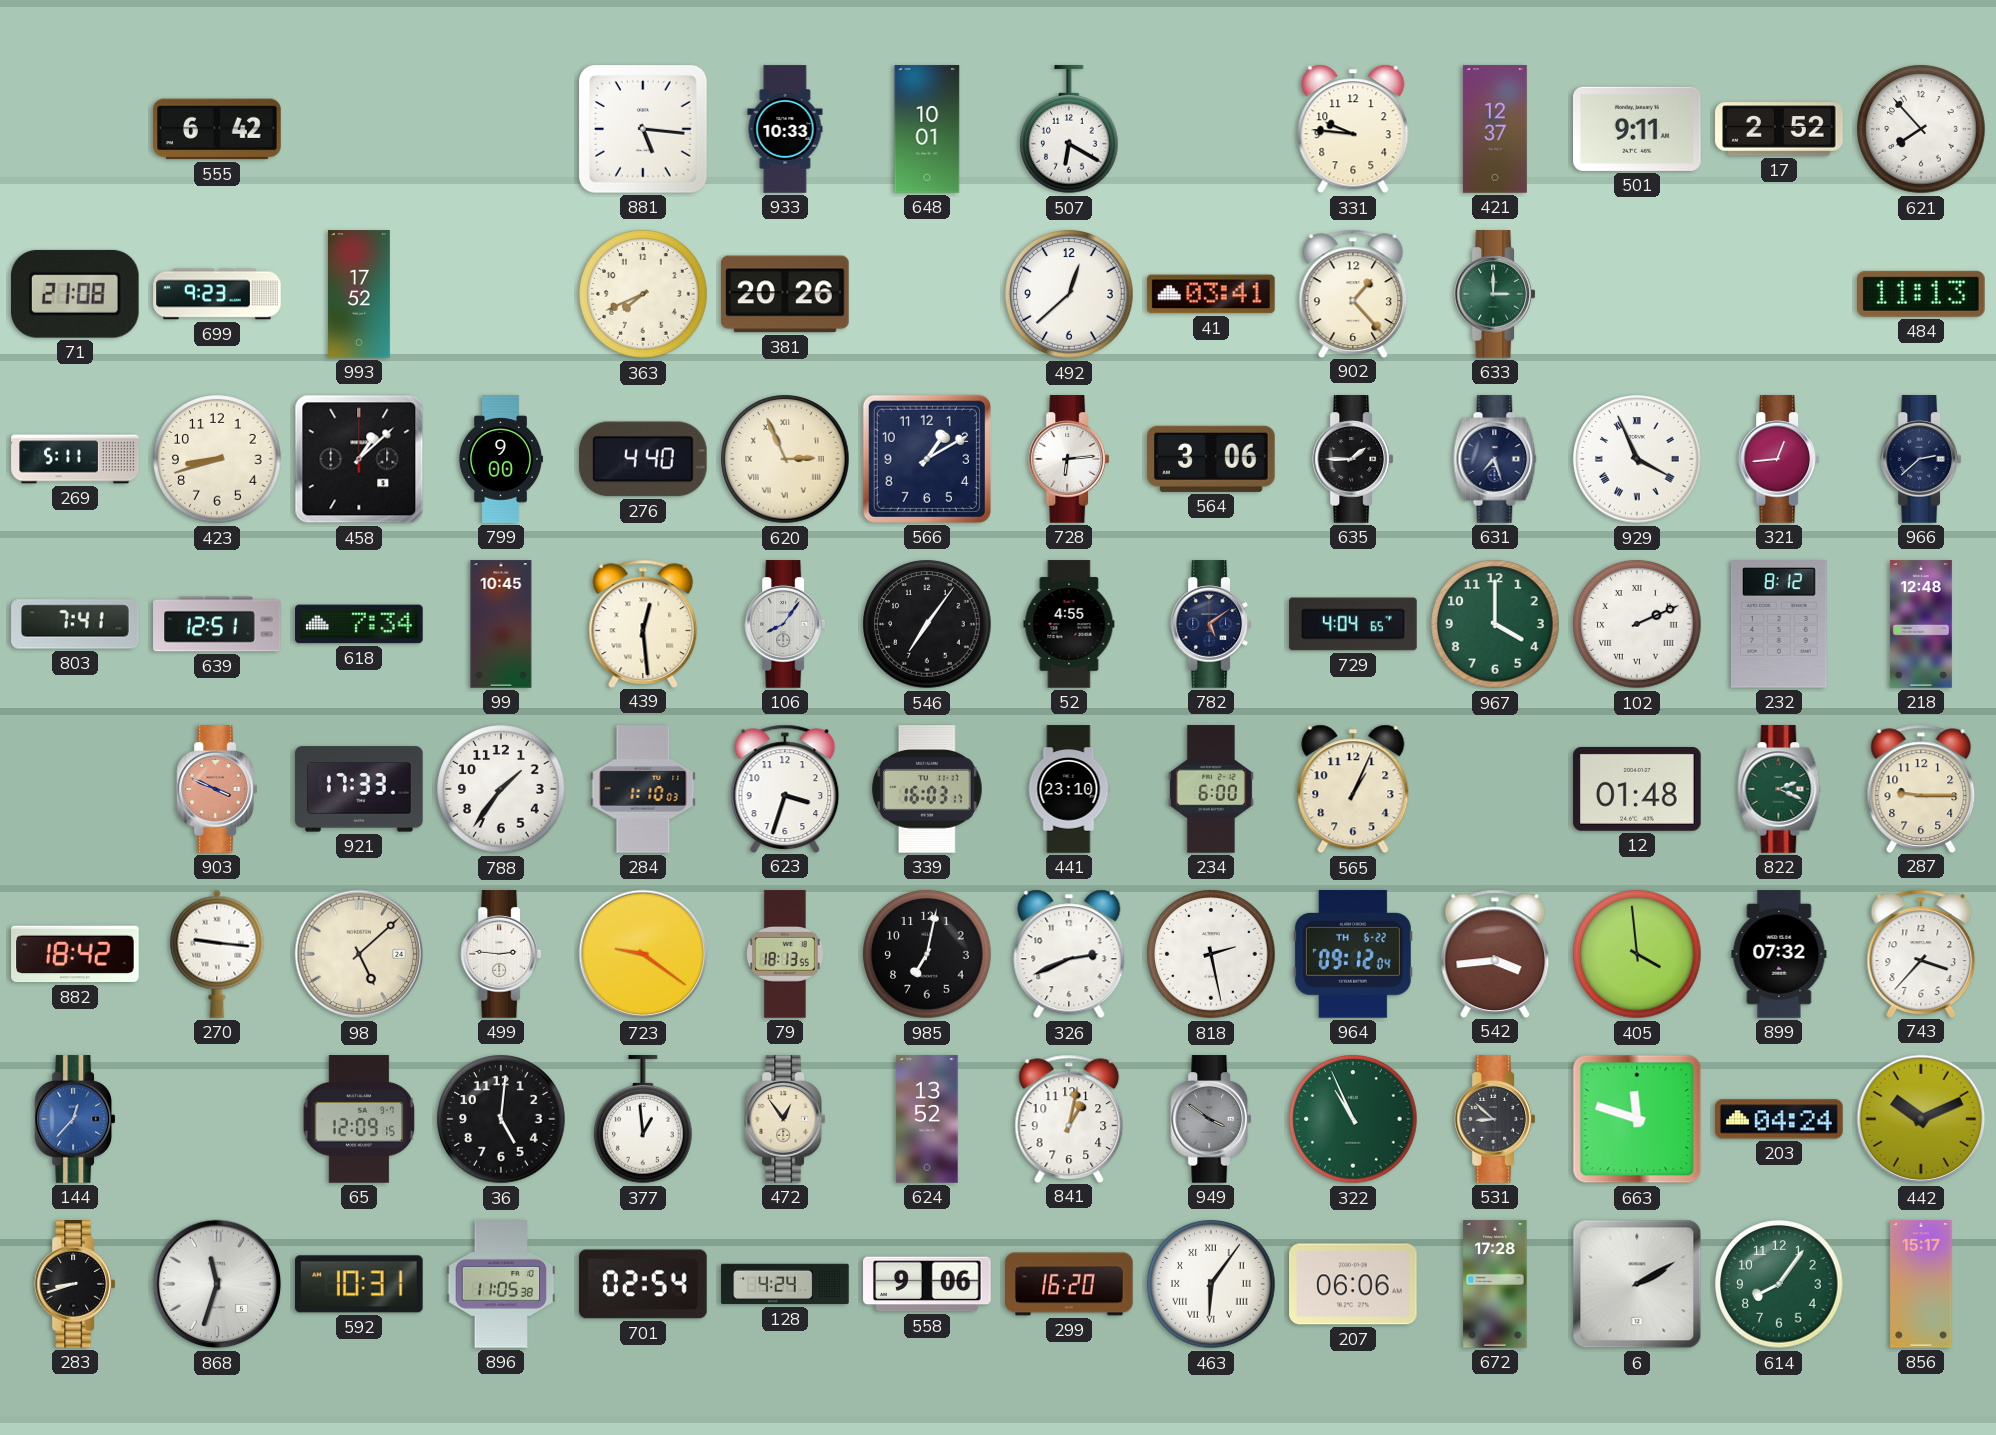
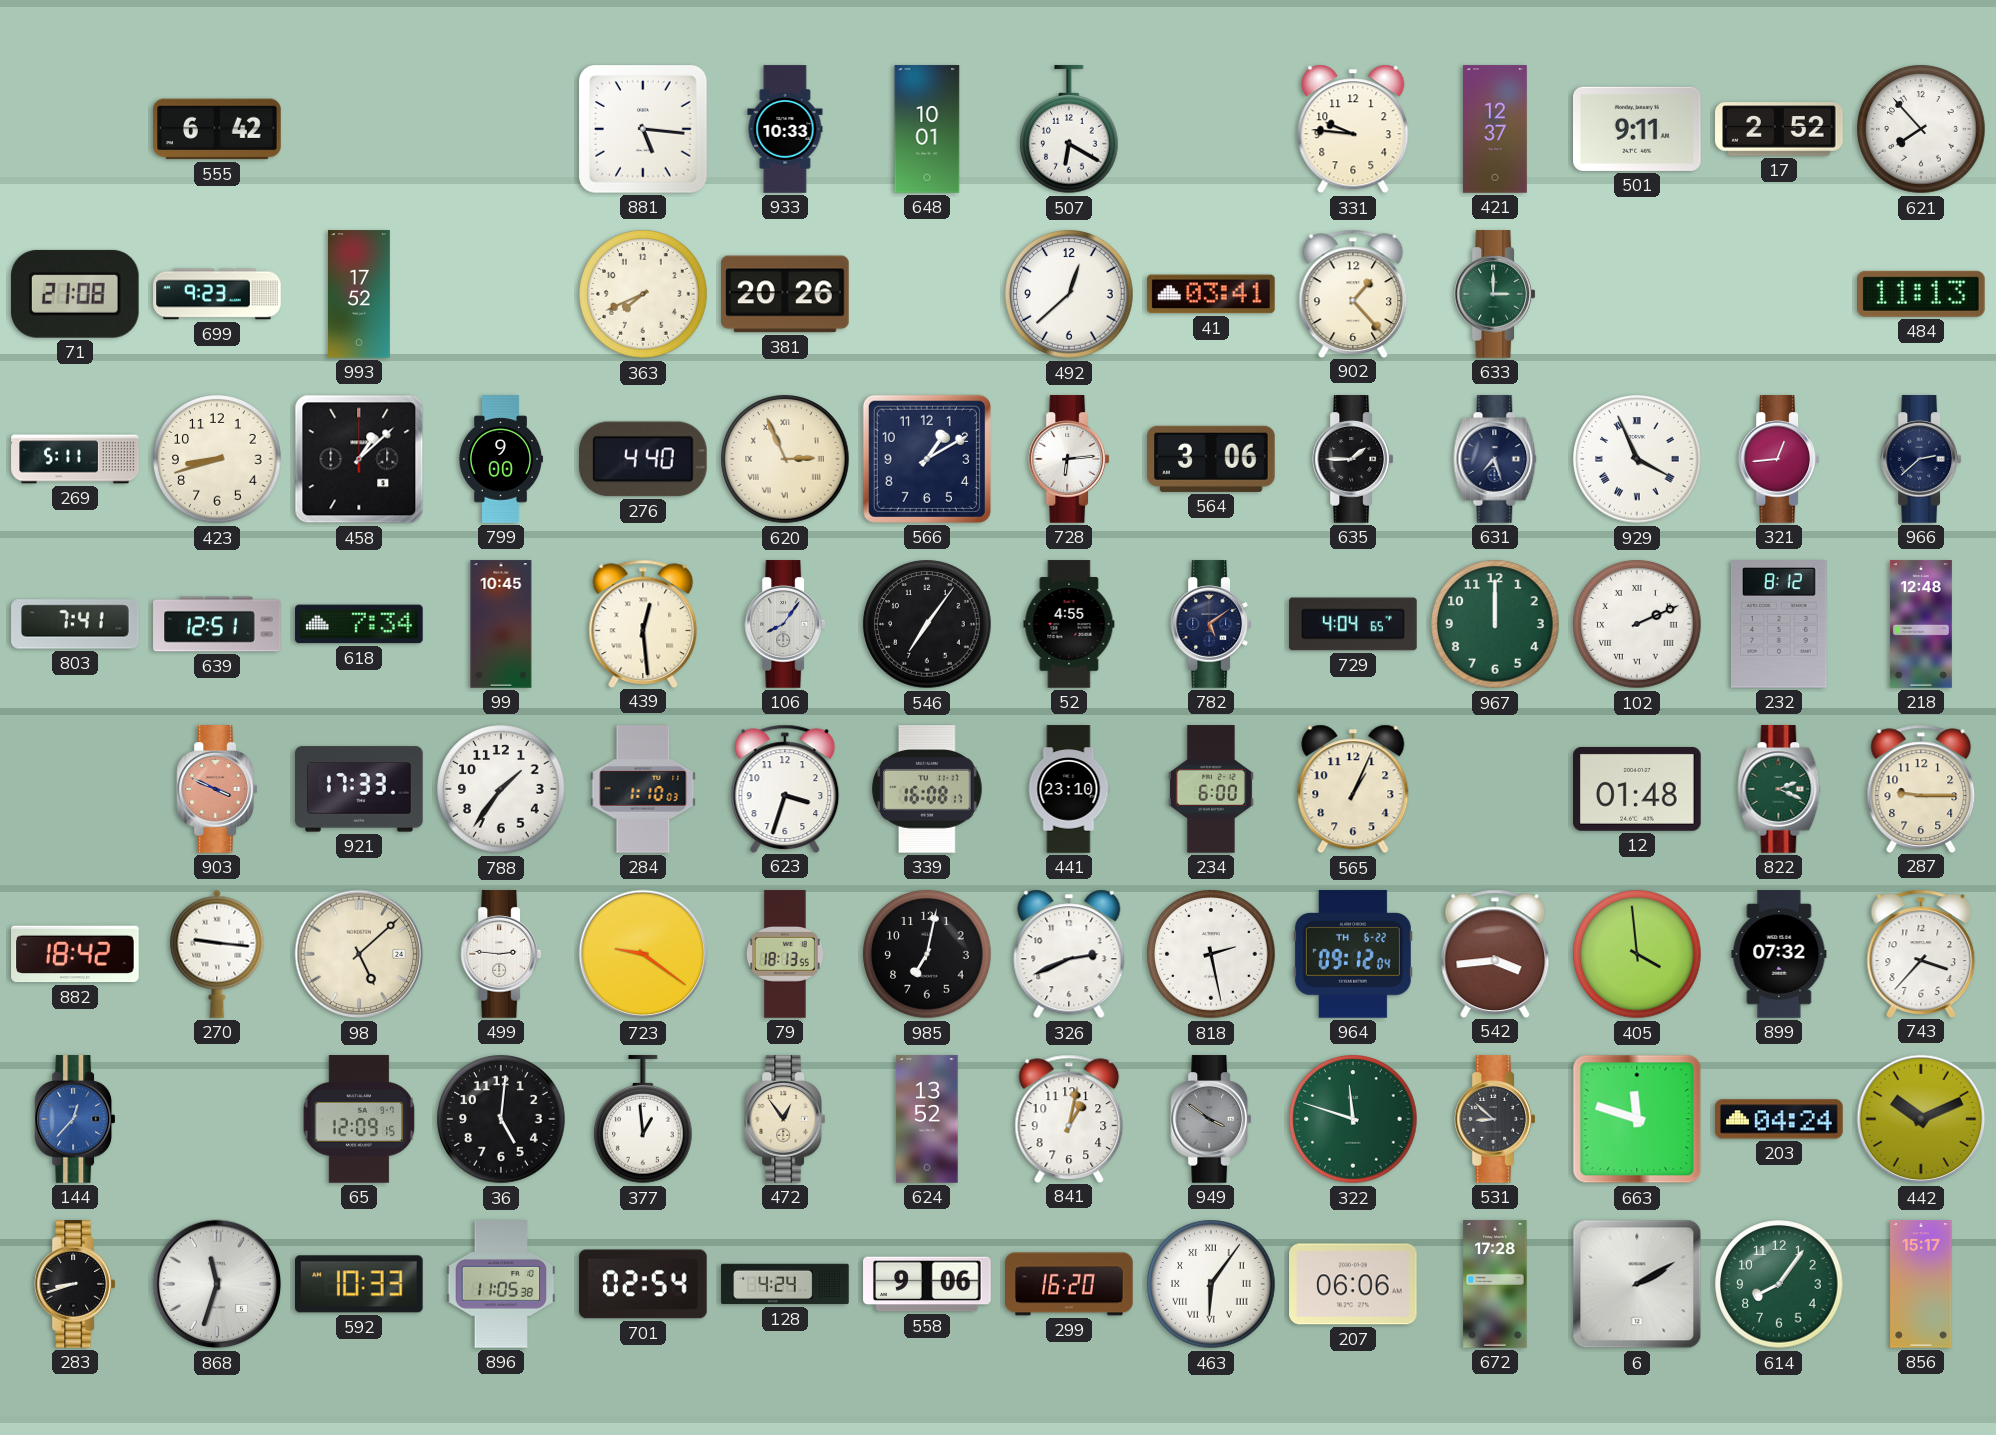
967: 4:00 -> 12:00 (1495, 624)
339: 16:03 -> 16:08 (927, 789)
322: 10:56 -> 11:48 (1353, 1119)
592: 10:31 -> 10:33 (360, 1284)
